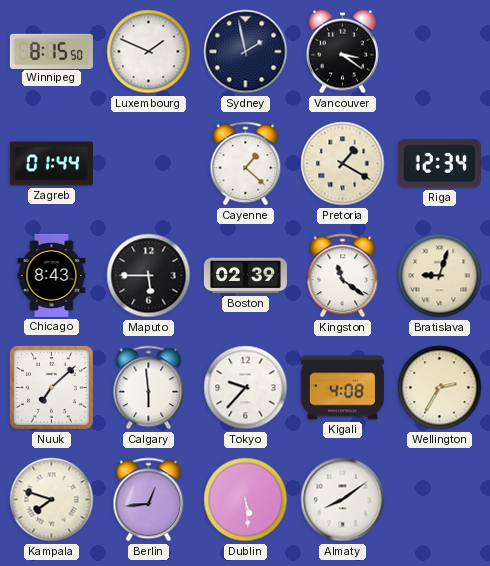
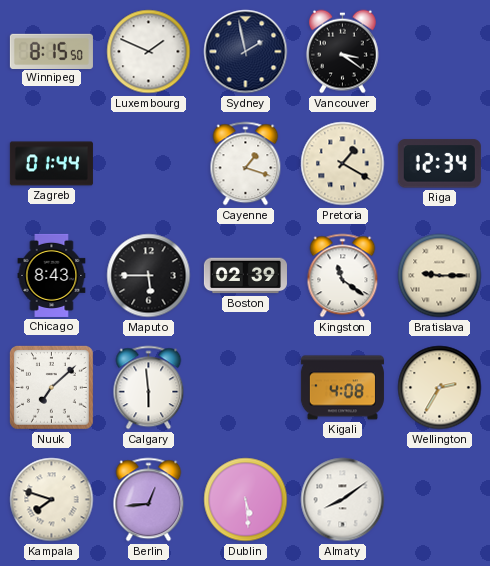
Cayenne: 1:22 -> 1:18 (246, 164)
Bratislava: 9:03 -> 9:15 (440, 276)
Tokyo: 9:37 -> none (246, 388)
